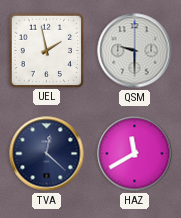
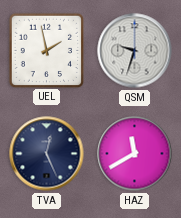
QSM: 9:30 -> 9:33 (135, 51)
TVA: 12:22 -> 12:26 (47, 154)
